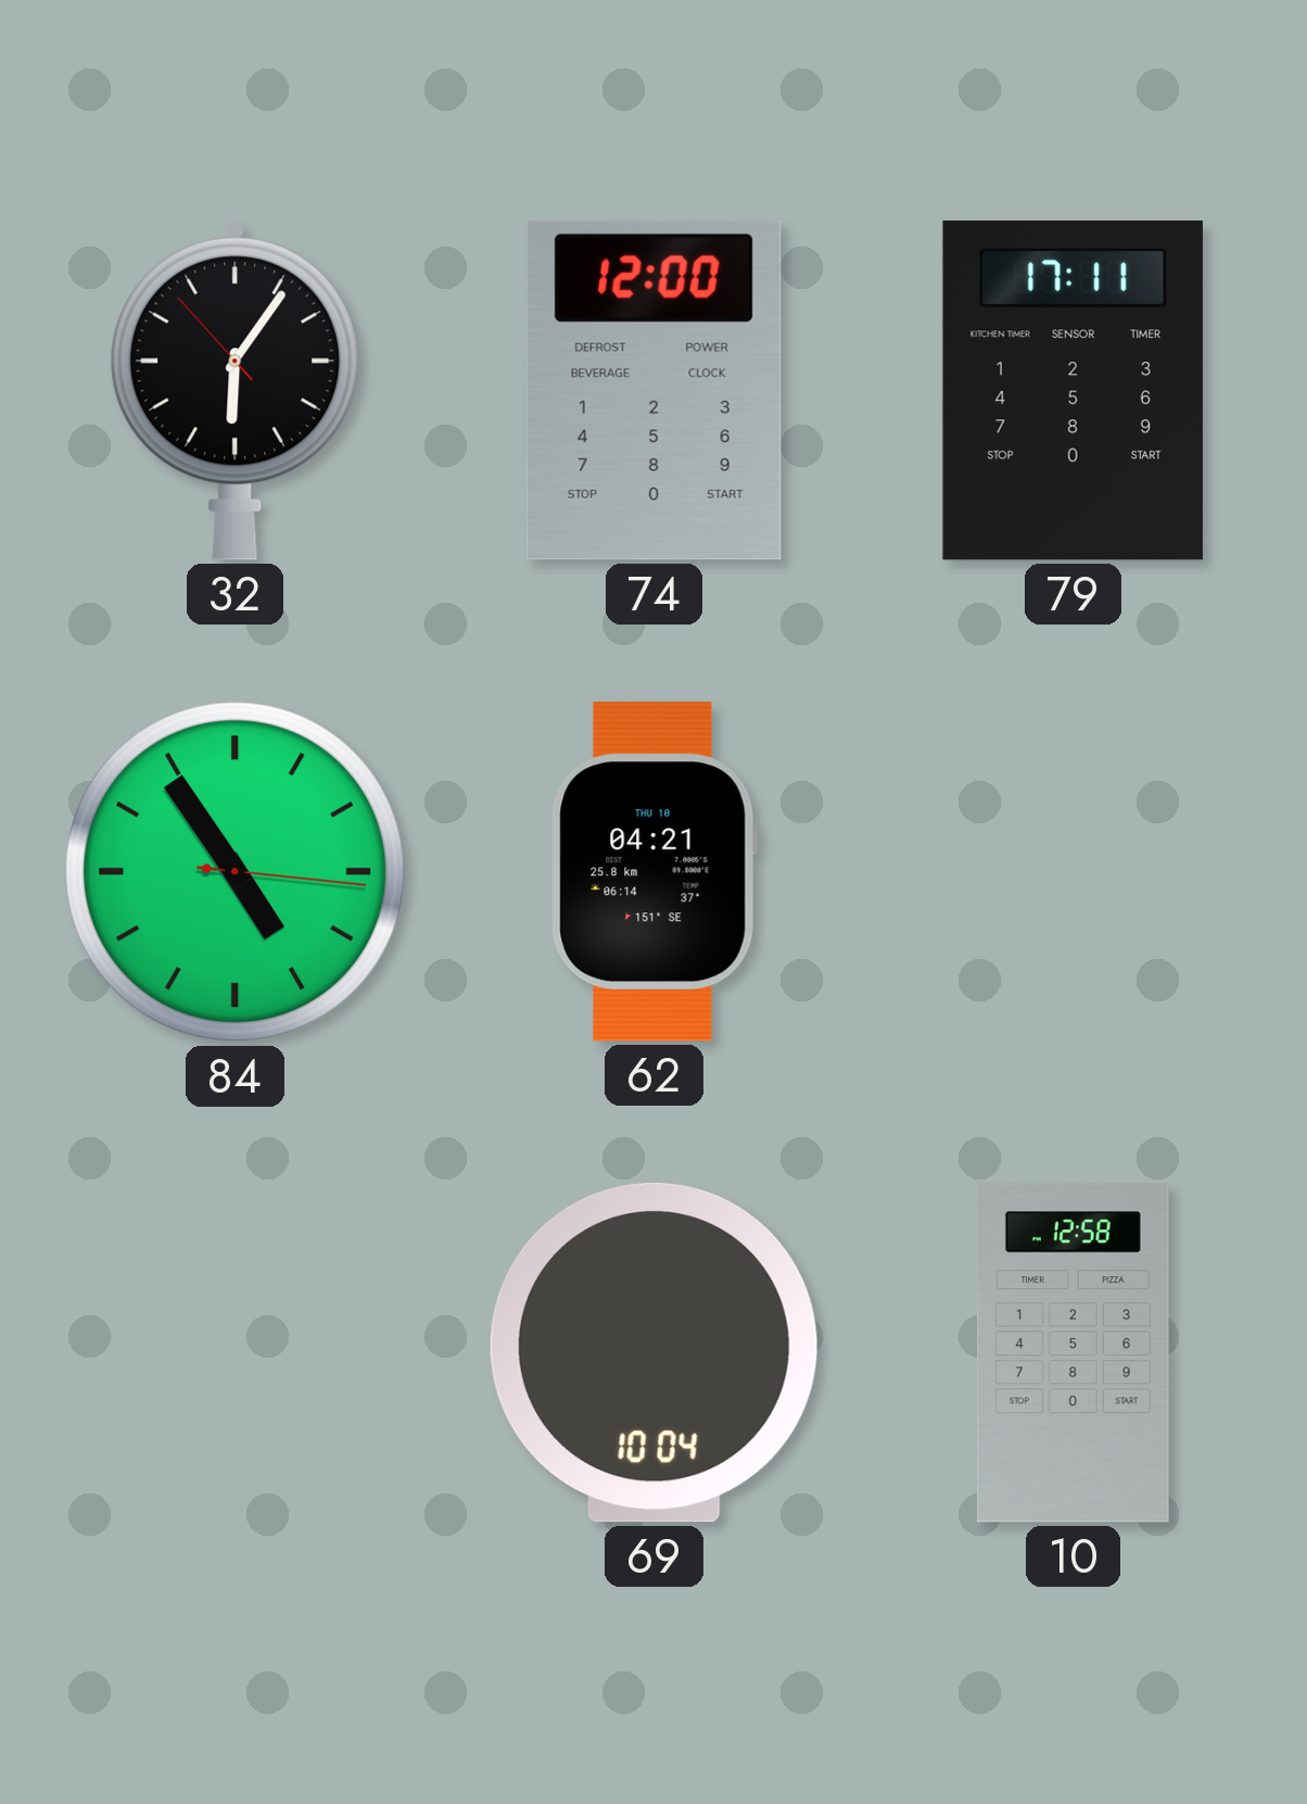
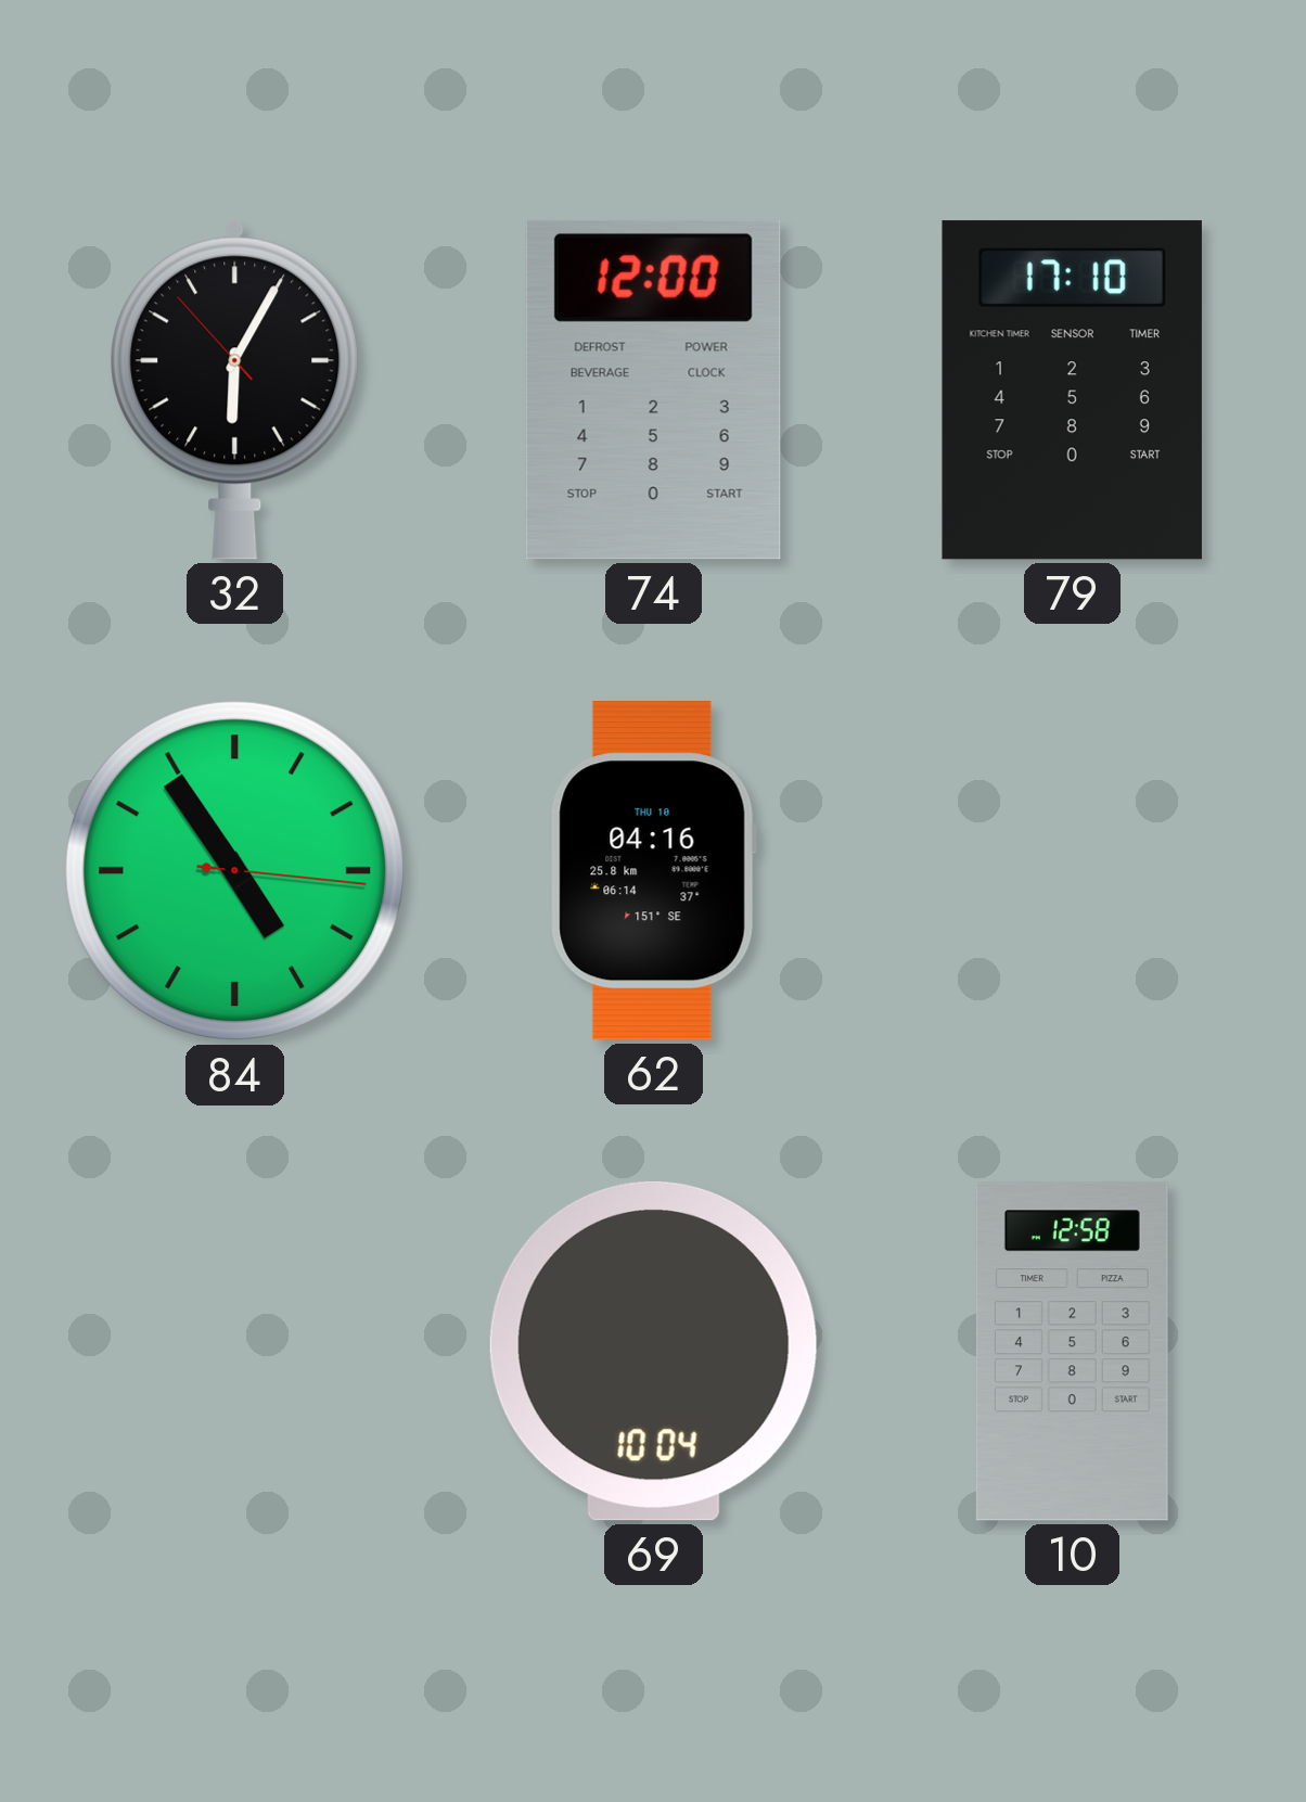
32: 6:05 -> 6:04 (235, 389)
79: 17:11 -> 17:10 (1072, 391)
62: 04:21 -> 04:16 (653, 871)
